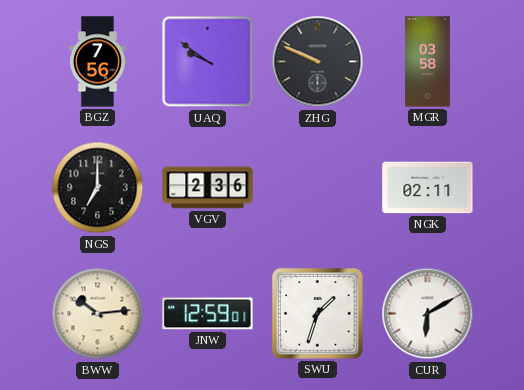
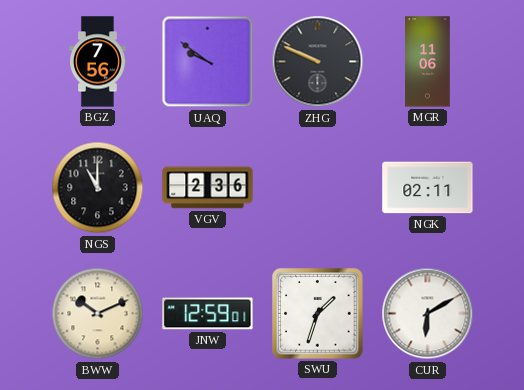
MGR: 03:58 -> 11:06 (428, 62)
NGS: 7:00 -> 11:00 (98, 188)
BWW: 10:14 -> 10:11 (98, 314)
